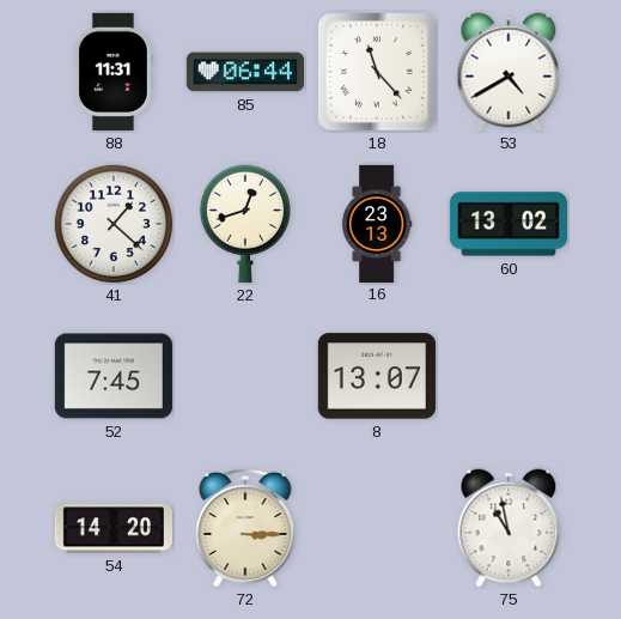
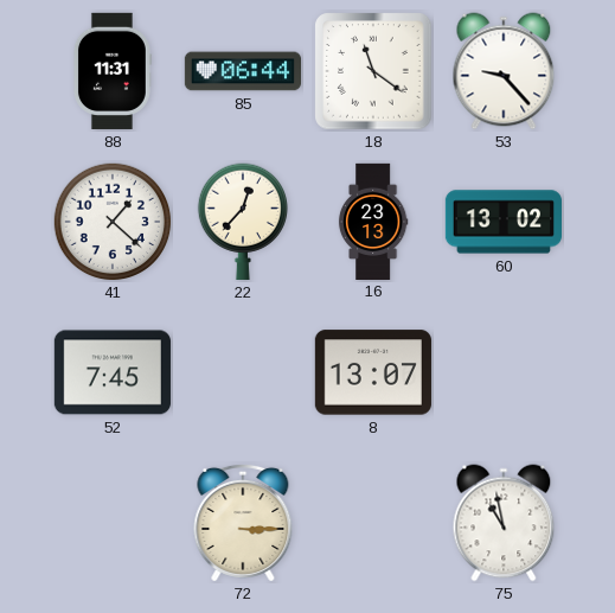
18: 11:23 -> 11:21 (373, 71)
53: 4:40 -> 9:23 (504, 71)
22: 12:42 -> 12:37 (242, 222)
54: 14:20 -> none (112, 528)
